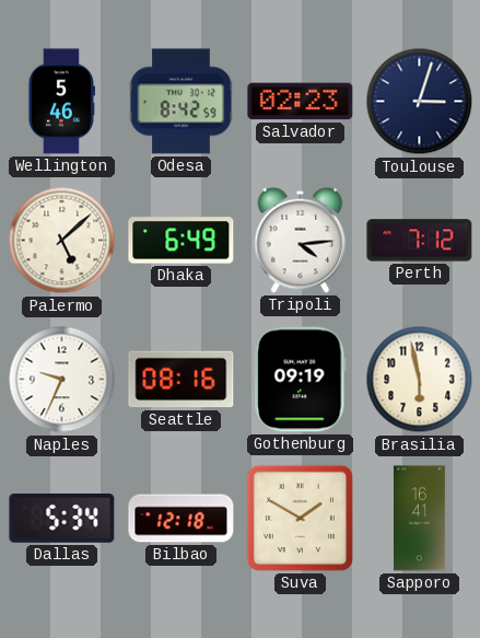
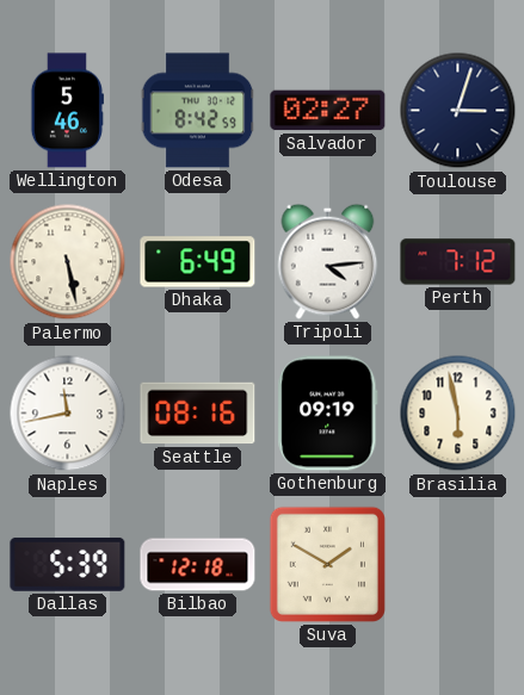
Salvador: 02:23 -> 02:27 (328, 111)
Palermo: 5:08 -> 5:28 (68, 262)
Naples: 9:34 -> 11:43 (68, 414)
Dallas: 5:34 -> 5:39 (68, 564)
Sapporo: 16:41 -> none (419, 519)
